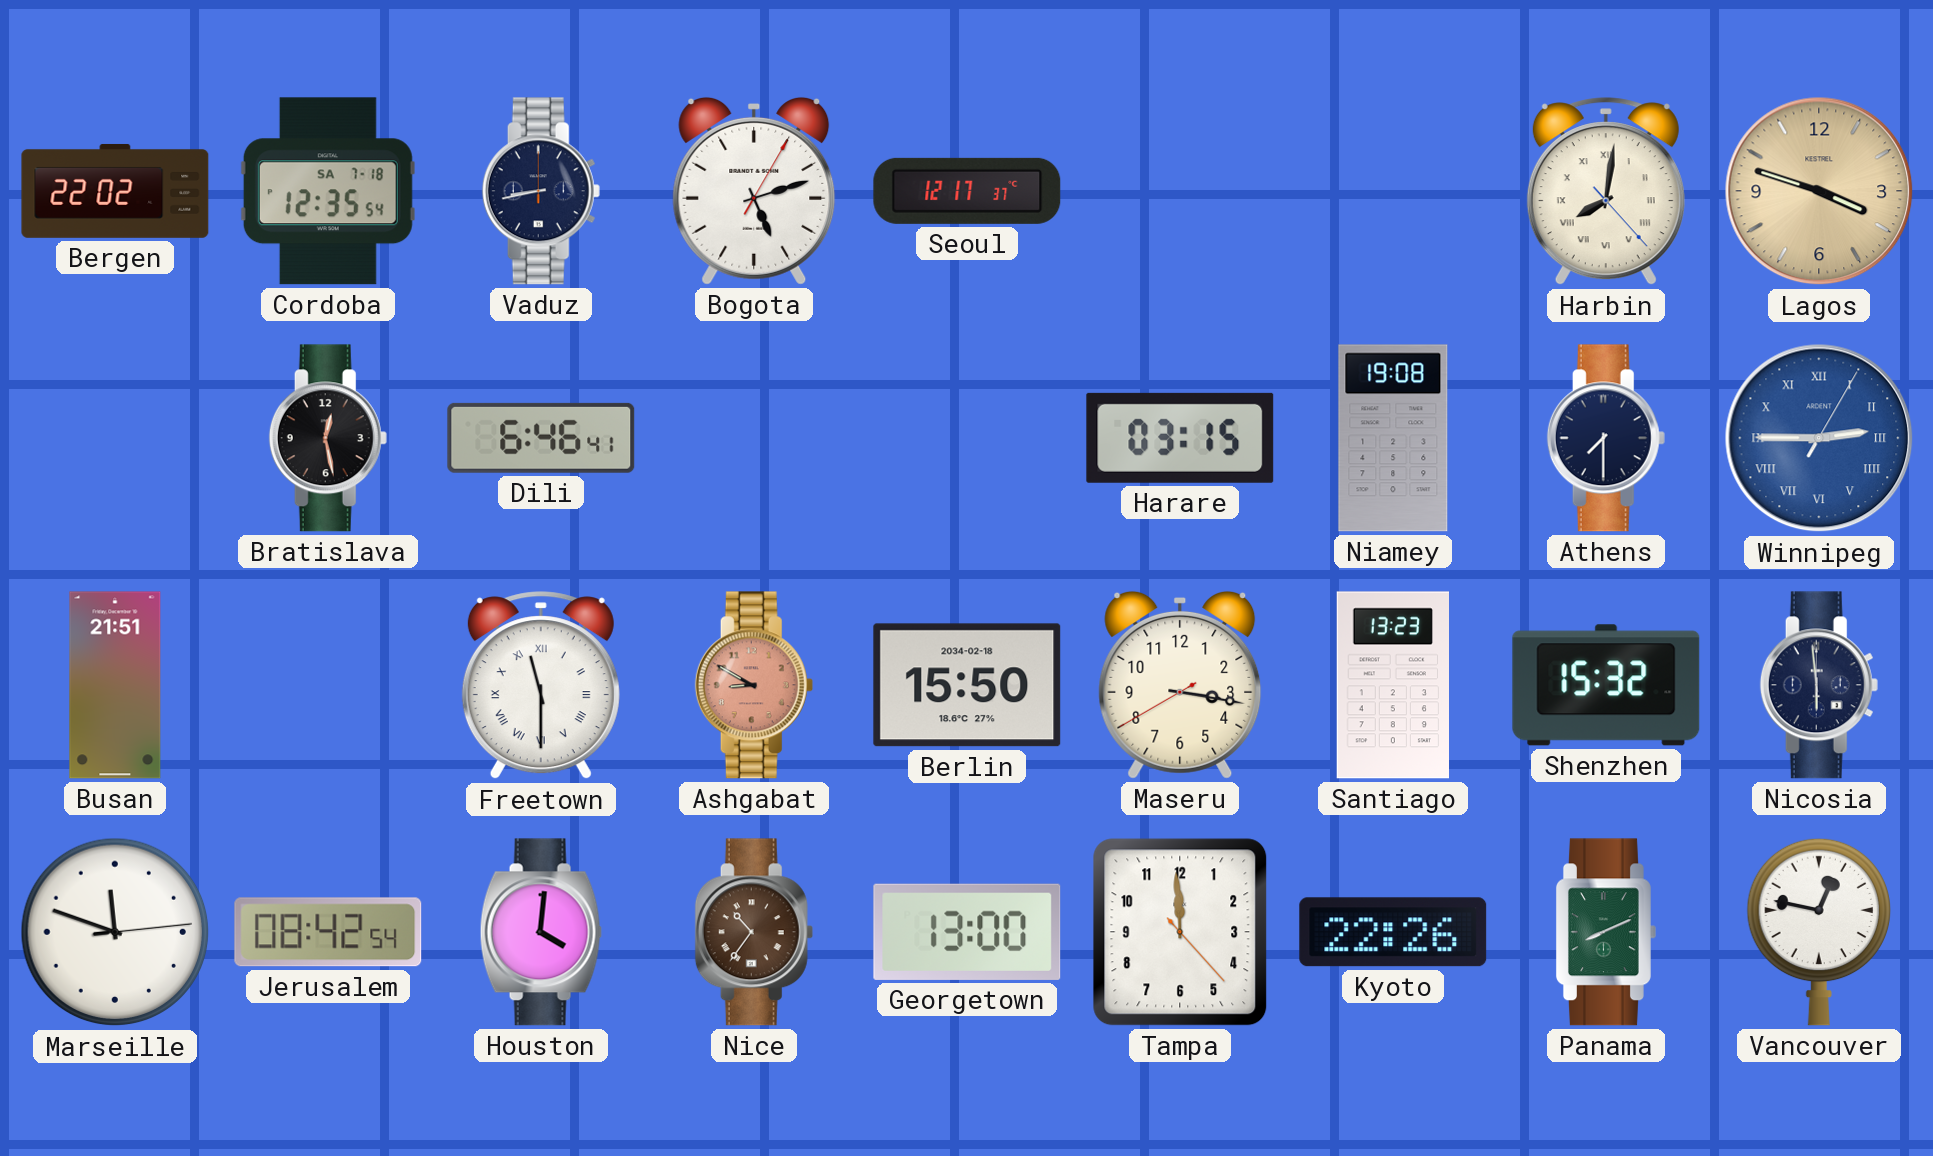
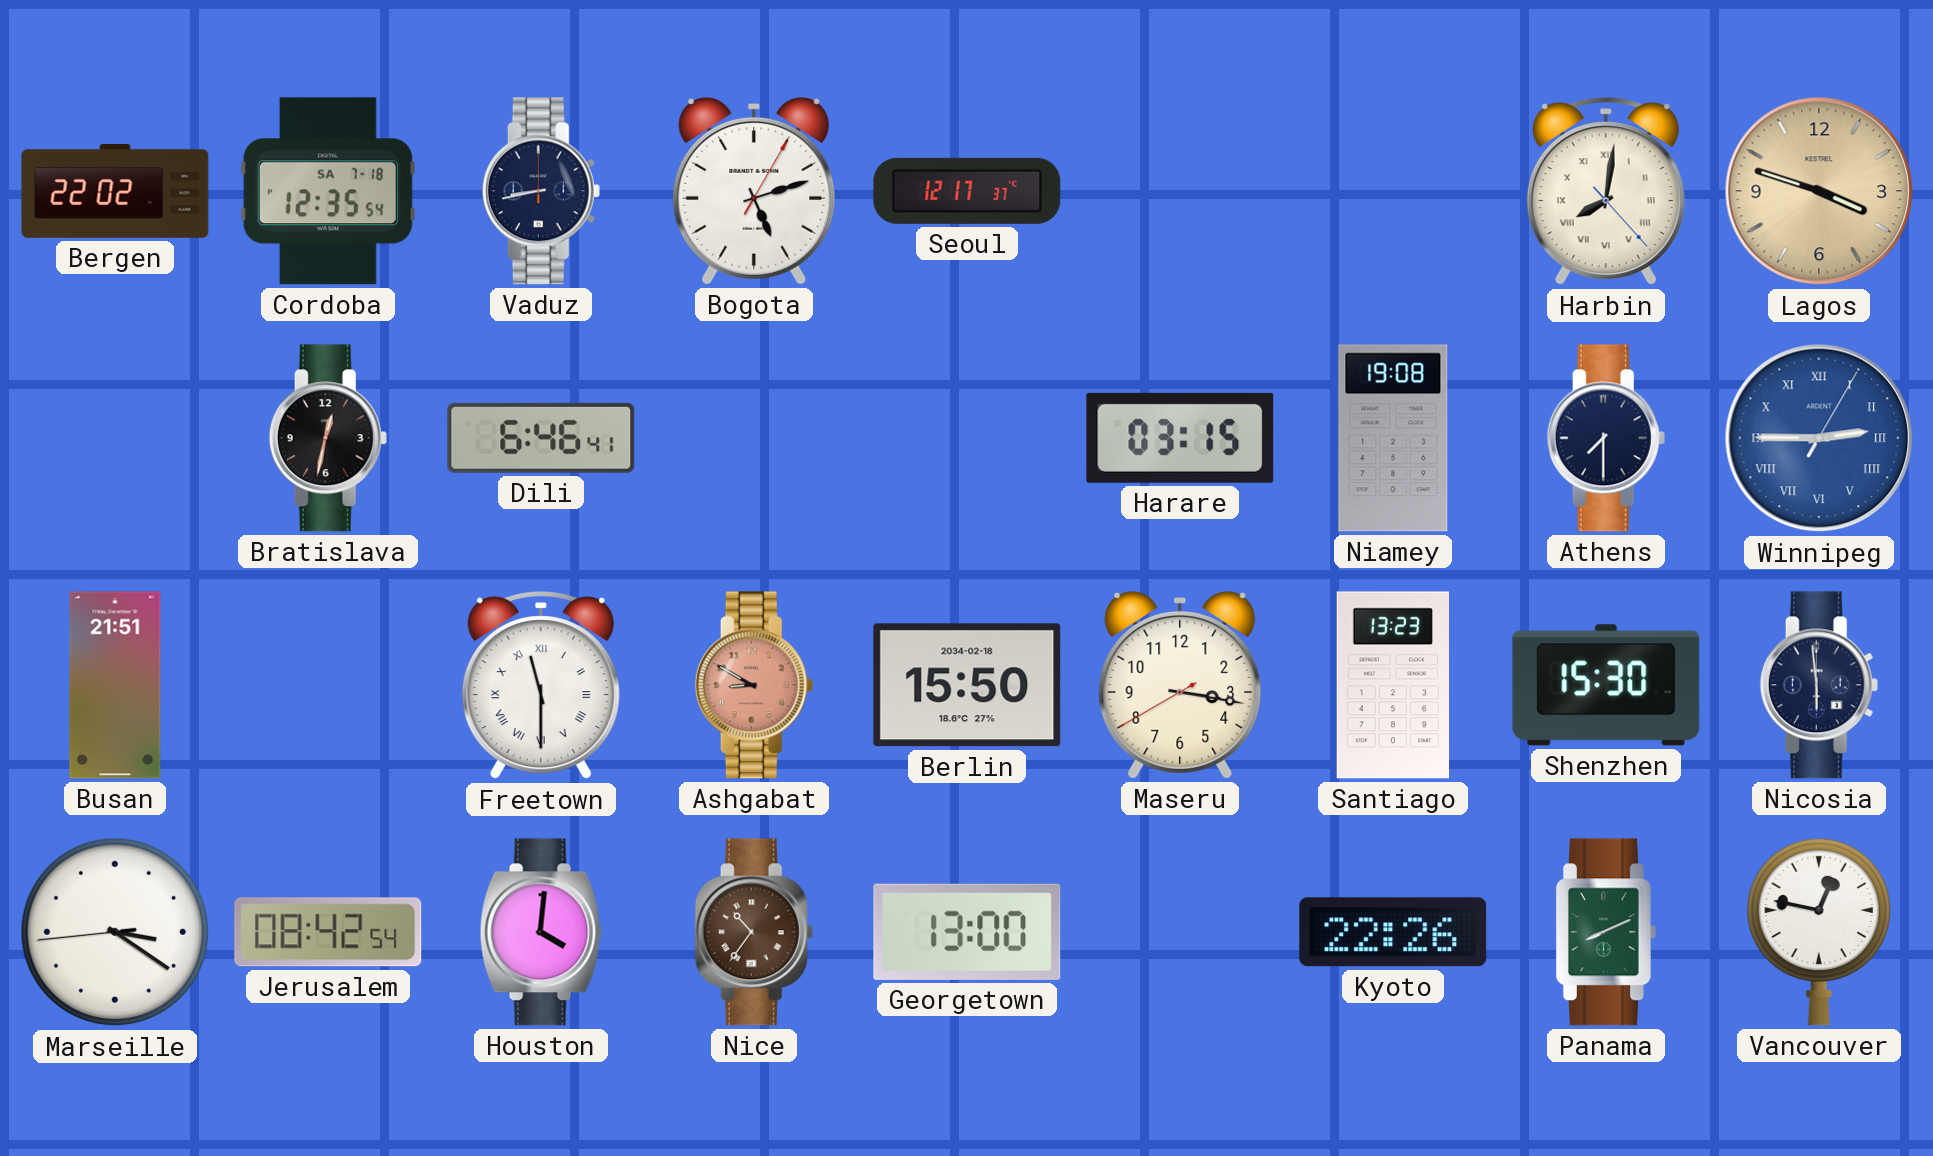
Bratislava: 12:28 -> 12:32 (328, 438)
Shenzhen: 15:32 -> 15:30 (1606, 685)
Marseille: 11:48 -> 3:20 (115, 932)
Tampa: 11:59 -> none (1180, 932)
